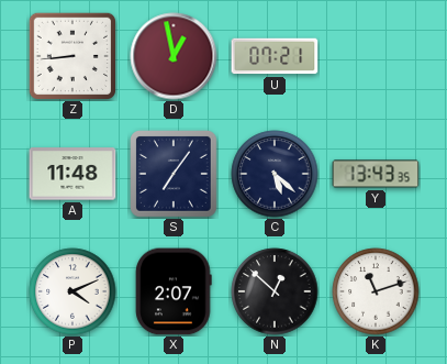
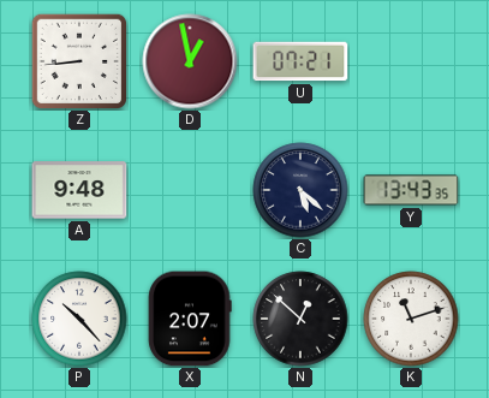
A: 11:48 -> 9:48 (79, 190)
S: 7:06 -> none (175, 175)
P: 4:11 -> 10:23 (79, 319)
